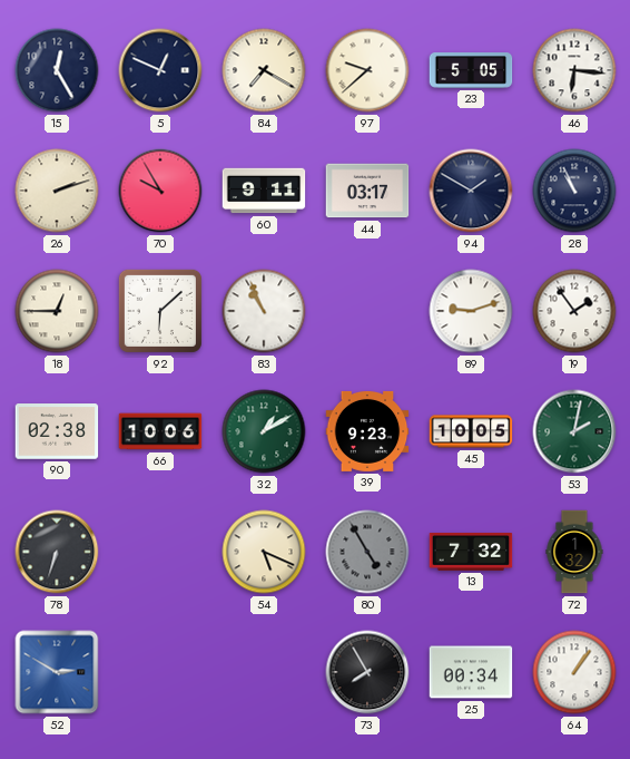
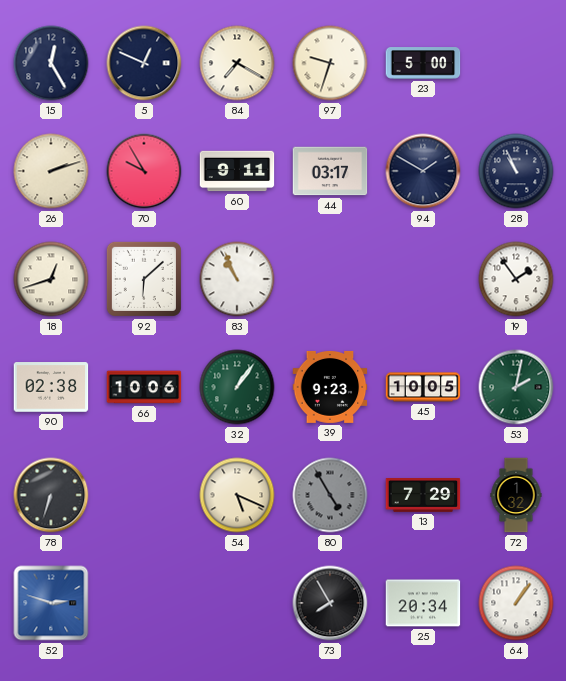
97: 9:38 -> 9:33 (330, 63)
23: 5:05 -> 5:00 (423, 63)
46: 6:16 -> none (574, 70)
18: 12:45 -> 12:42 (51, 279)
89: 9:12 -> none (471, 311)
32: 1:10 -> 1:06 (237, 387)
13: 7:32 -> 7:29 (423, 496)
52: 2:50 -> 2:48 (51, 603)
25: 00:34 -> 20:34 (423, 603)
